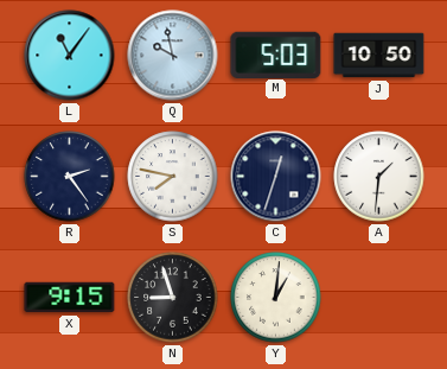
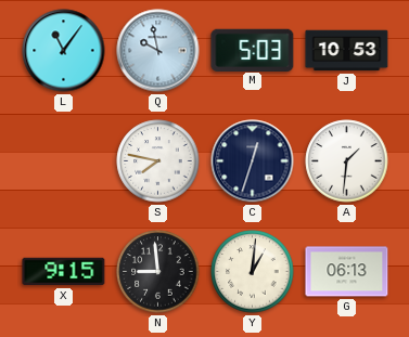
J: 10:50 -> 10:53 (347, 51)
R: 2:24 -> none (70, 177)
N: 8:57 -> 8:59 (158, 272)
G: none -> 06:13 (347, 272)
